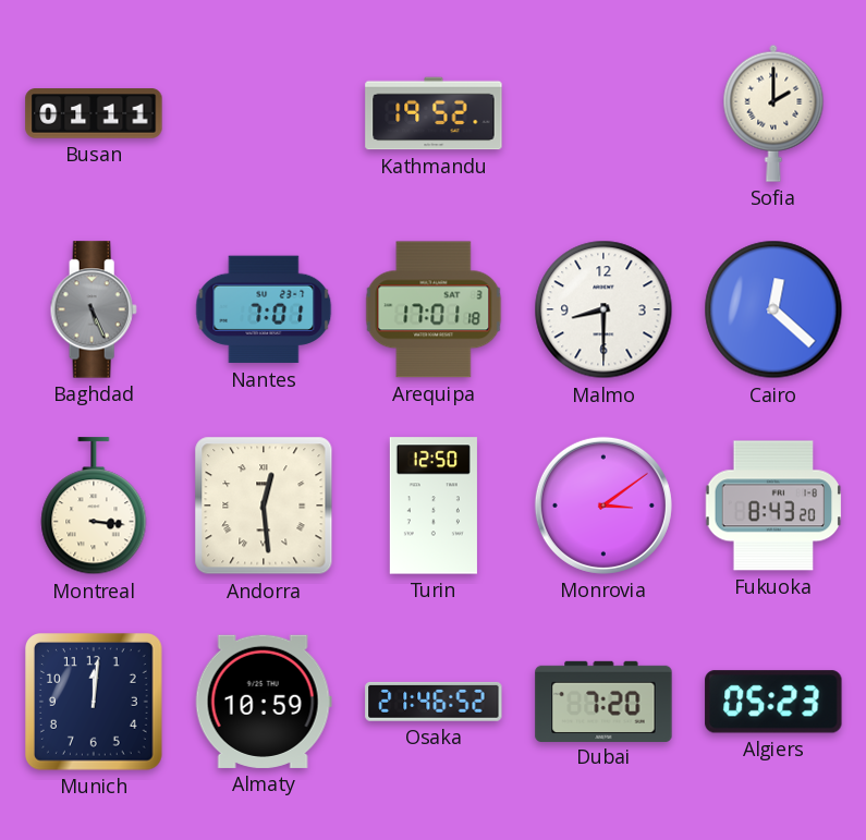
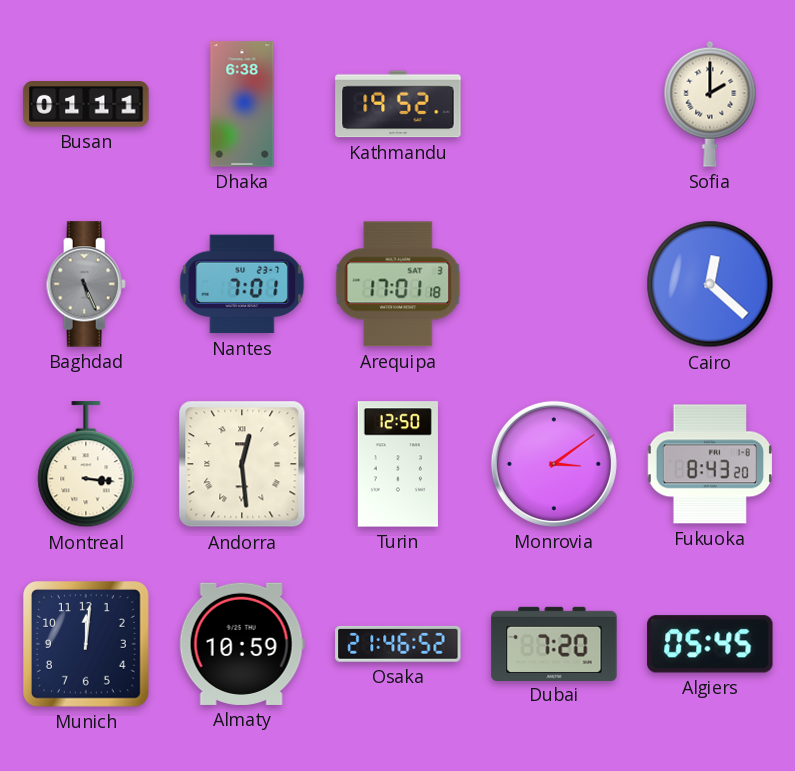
Dhaka: none -> 6:38 (242, 104)
Malmo: 8:30 -> none (603, 309)
Algiers: 05:23 -> 05:45 (710, 644)
